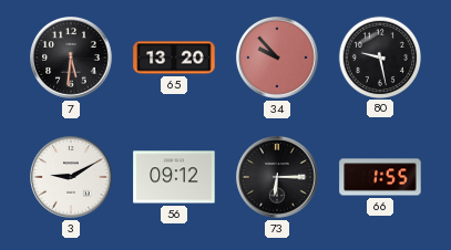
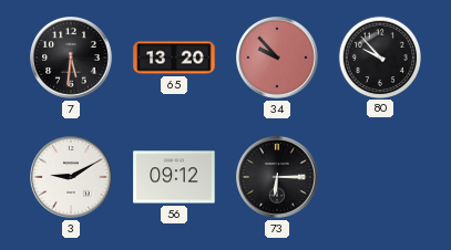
80: 9:28 -> 9:53 (379, 56)
66: 1:55 -> none (380, 177)
